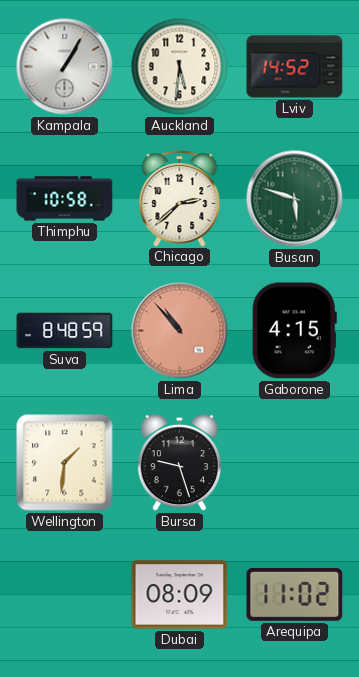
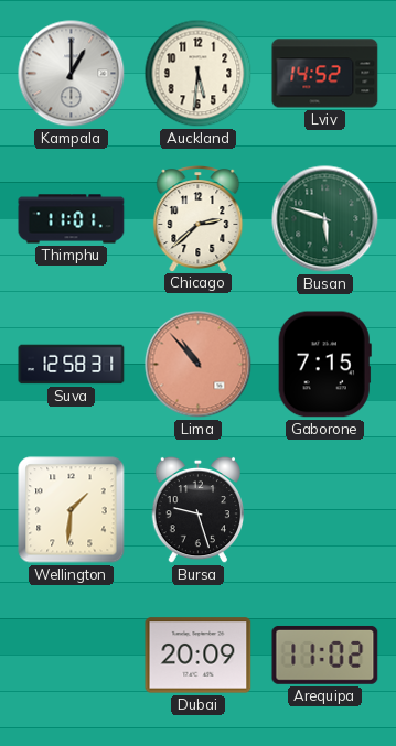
Kampala: 1:05 -> 1:00 (72, 74)
Thimphu: 10:58 -> 11:01 (72, 219)
Suva: 8:48 -> 12:58 (72, 365)
Gaborone: 4:15 -> 7:15 (324, 365)
Dubai: 08:09 -> 20:09 (199, 656)
